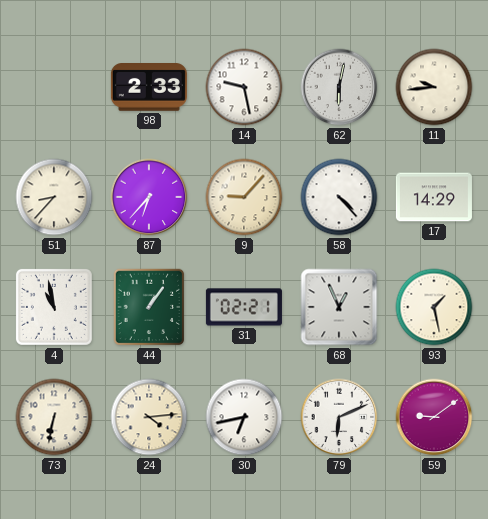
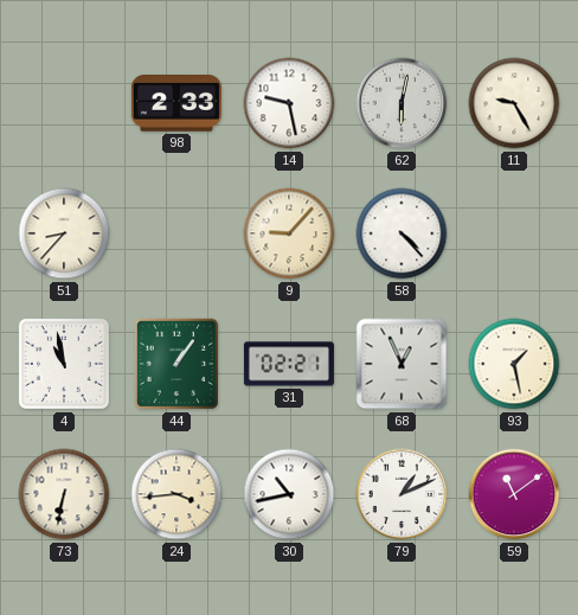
11: 9:44 -> 9:25 (514, 103)
87: 6:37 -> none (149, 197)
17: 14:29 -> none (434, 197)
24: 4:14 -> 3:44 (176, 494)
30: 6:43 -> 10:43 (289, 494)
79: 6:11 -> 1:11 (402, 494)
59: 9:09 -> 11:09 (514, 494)
